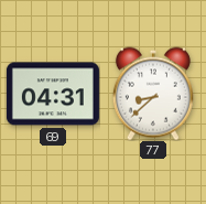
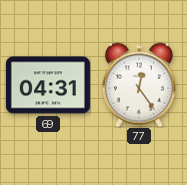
77: 8:38 -> 12:24 (139, 85)
